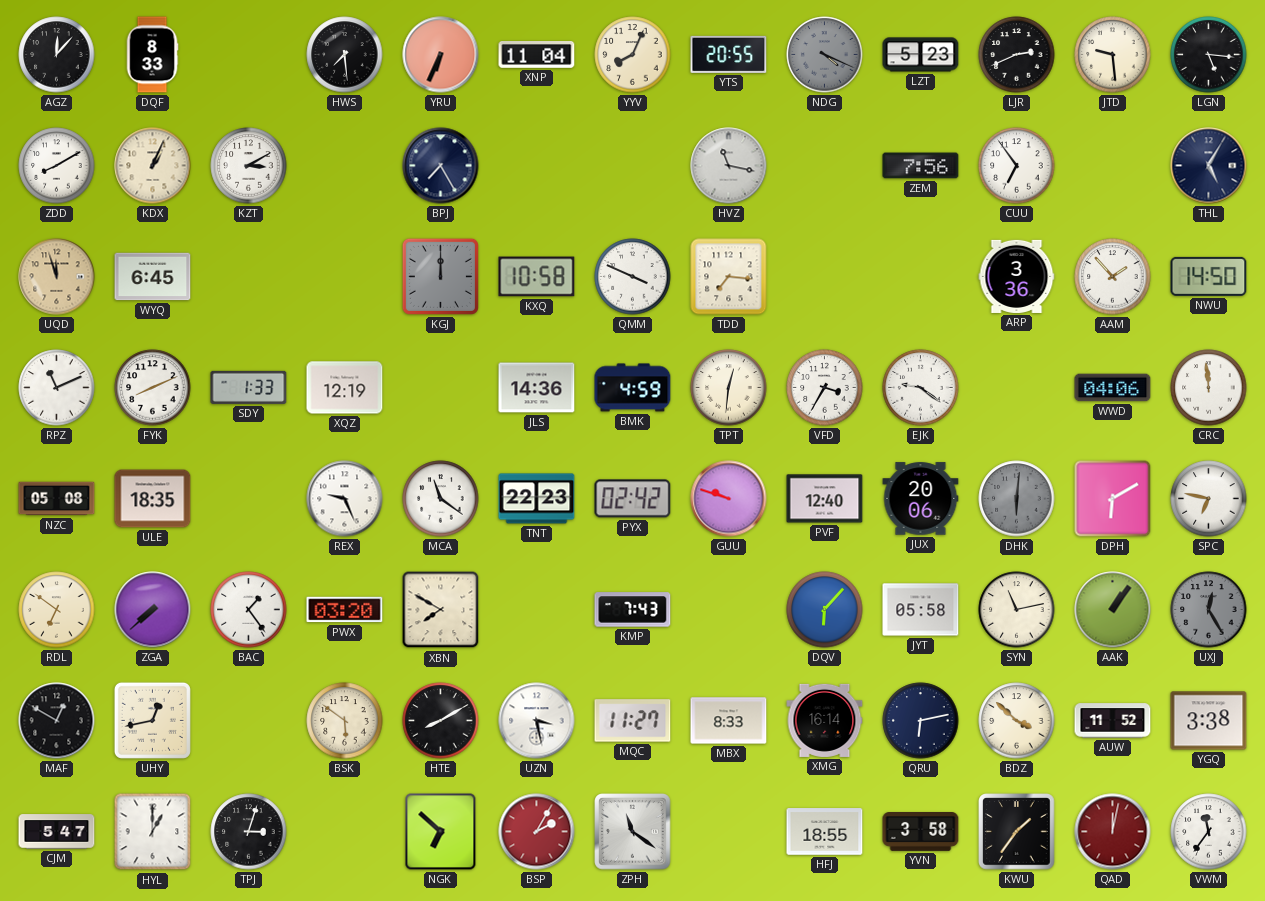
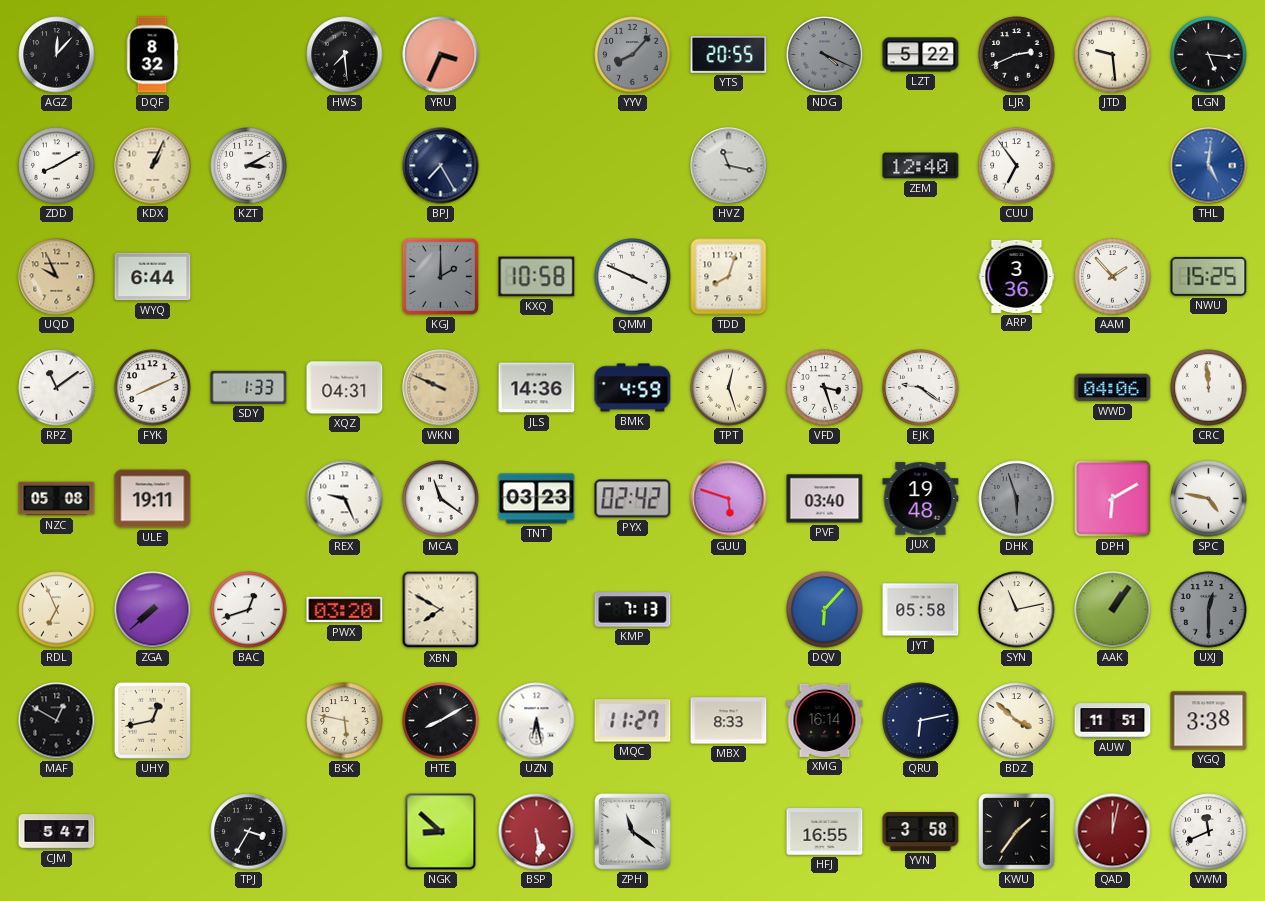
DQF: 8:33 -> 8:32 (152, 55)
YRU: 6:34 -> 3:34 (441, 55)
XNP: 11:04 -> none (537, 55)
YYV: 8:04 -> 8:07 (633, 55)
YYV dial: cream -> grey (633, 55)
LZT: 5:23 -> 5:22 (921, 55)
ZEM: 7:56 -> 12:40 (921, 166)
THL: 5:05 -> 5:01 (1209, 166)
THL dial: navy -> blue (1209, 166)
UQD: 11:57 -> 9:56 (57, 277)
WYQ: 6:45 -> 6:44 (153, 277)
KGJ: 12:00 -> 2:00 (440, 276)
TDD: 7:16 -> 8:03 (729, 277)
NWU: 14:50 -> 15:25 (1209, 276)
RPZ: 11:11 -> 11:09 (57, 388)
XQZ: 12:19 -> 04:31 (345, 388)
WKN: none -> 9:49 (441, 388)
TPT: 12:31 -> 12:27 (729, 388)
VFD: 3:35 -> 3:27 (825, 388)
ULE: 18:35 -> 19:11 (153, 499)
TNT: 22:23 -> 03:23 (537, 499)
GUU: 9:48 -> 5:48 (729, 499)
PVF: 12:40 -> 03:40 (825, 499)
JUX: 20:06 -> 19:48 (921, 499)
DHK: 6:01 -> 5:57 (1017, 499)
SPC: 6:47 -> 4:47 (1209, 499)
RDL: 6:51 -> 6:56 (57, 610)
BAC: 1:24 -> 12:42 (249, 610)
KMP: 7:43 -> 7:13 (633, 610)
UXJ: 12:25 -> 12:30 (1209, 610)
BSK: 5:51 -> 5:47 (345, 721)
UZN: 3:28 -> 6:28 (537, 721)
AUW: 11:52 -> 11:51 (1113, 721)
HYL: 1:00 -> none (153, 832)
TPJ: 3:03 -> 3:35 (249, 832)
NGK: 6:52 -> 8:52 (441, 832)
BSP: 2:05 -> 5:29 (537, 832)
HFJ: 18:55 -> 16:55 (825, 832)
VWM: 11:36 -> 11:41 (1209, 832)
